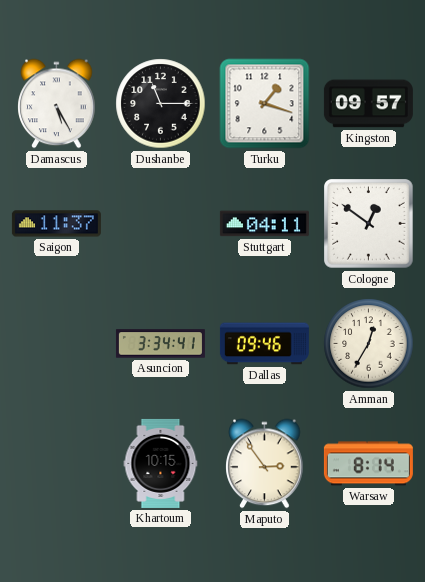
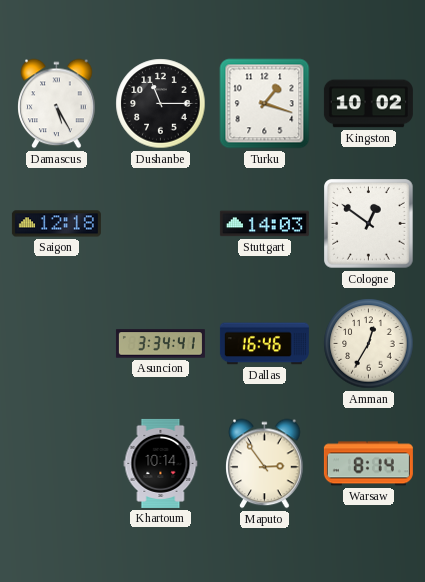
Kingston: 09:57 -> 10:02 (368, 104)
Saigon: 11:37 -> 12:18 (56, 224)
Stuttgart: 04:11 -> 14:03 (264, 224)
Dallas: 09:46 -> 16:46 (264, 344)
Khartoum: 10:15 -> 10:14 (161, 463)
